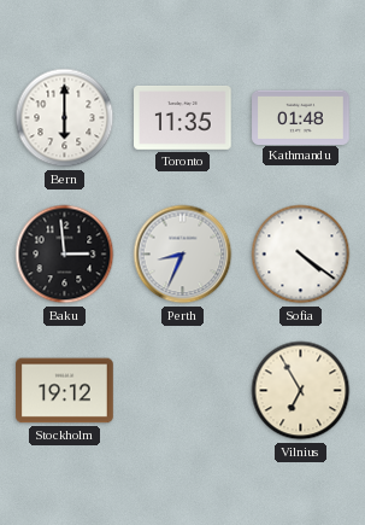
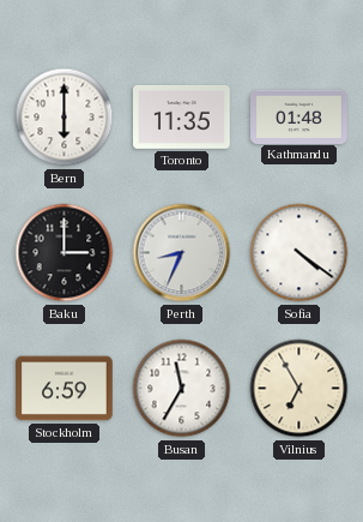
Baku: 2:59 -> 3:00 (65, 253)
Stockholm: 19:12 -> 6:59 (65, 389)
Busan: none -> 11:35 (182, 389)
